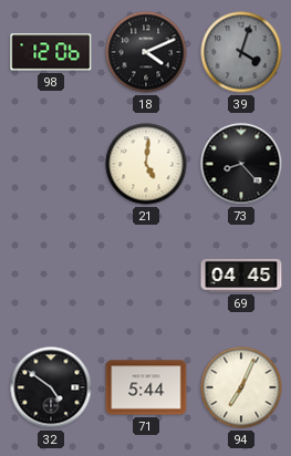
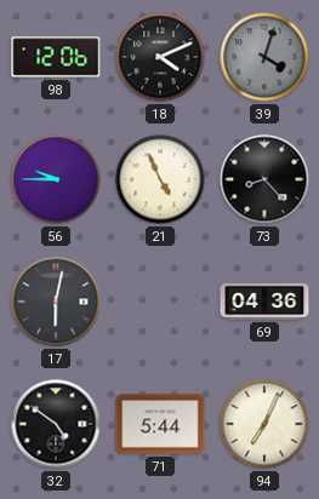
56: none -> 9:45 (56, 179)
21: 5:01 -> 4:56 (160, 179)
17: none -> 6:02 (56, 302)
69: 04:45 -> 04:36 (264, 302)
